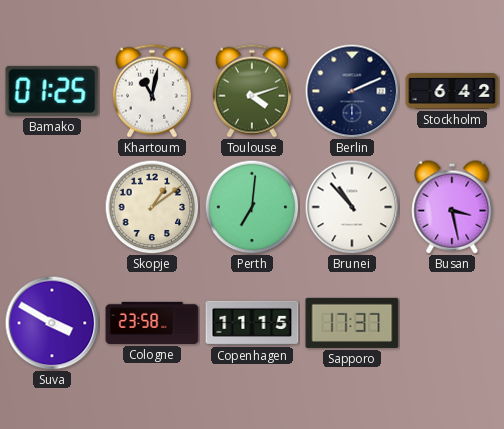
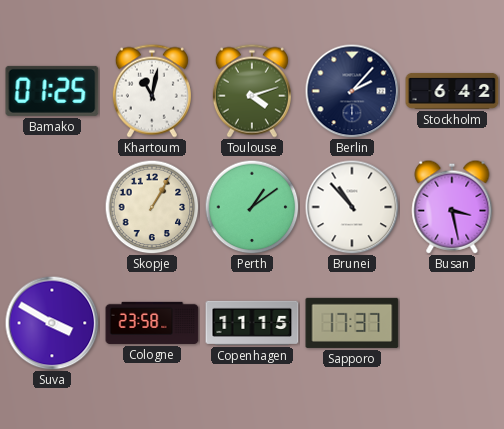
Berlin: 2:11 -> 2:07 (352, 91)
Skopje: 1:09 -> 1:05 (152, 207)
Perth: 7:01 -> 1:09 (252, 207)
